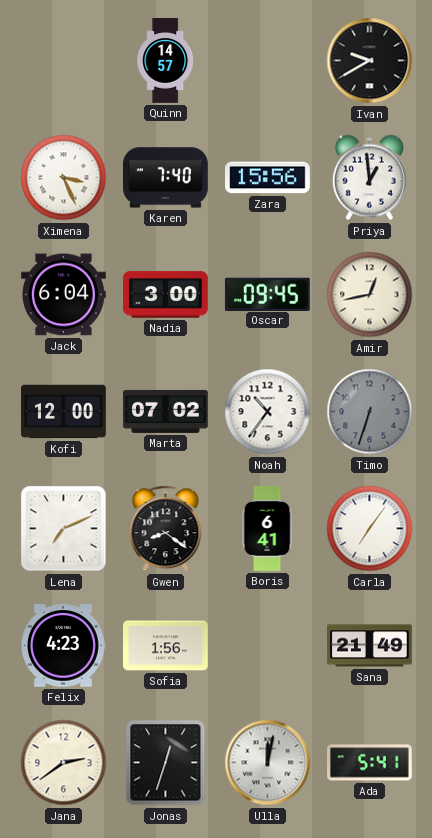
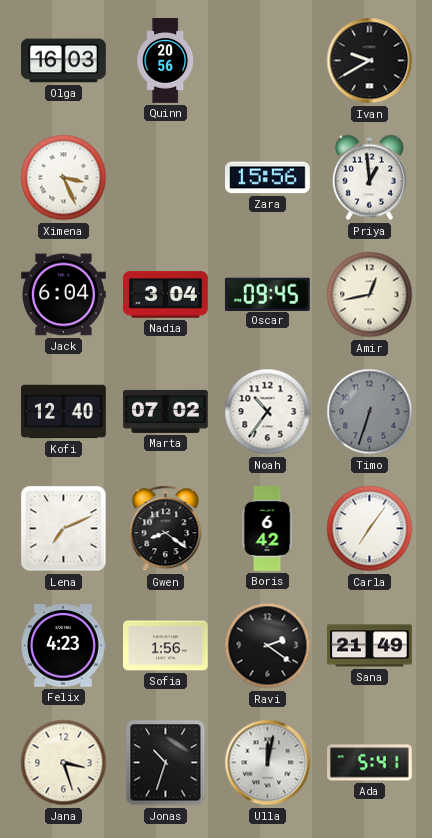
Olga: none -> 16:03 (64, 61)
Quinn: 14:57 -> 20:56 (166, 61)
Karen: 7:40 -> none (166, 178)
Nadia: 3:00 -> 3:04 (166, 295)
Kofi: 12:00 -> 12:40 (64, 412)
Boris: 6:41 -> 6:42 (267, 529)
Ravi: none -> 2:21 (268, 646)
Jana: 2:39 -> 3:27 (64, 763)
Jonas: 12:33 -> 10:33 (166, 763)
